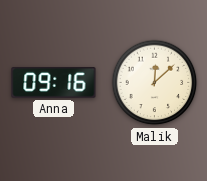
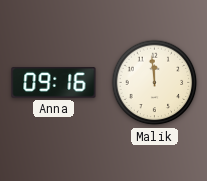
Malik: 12:08 -> 11:59 (155, 83)
